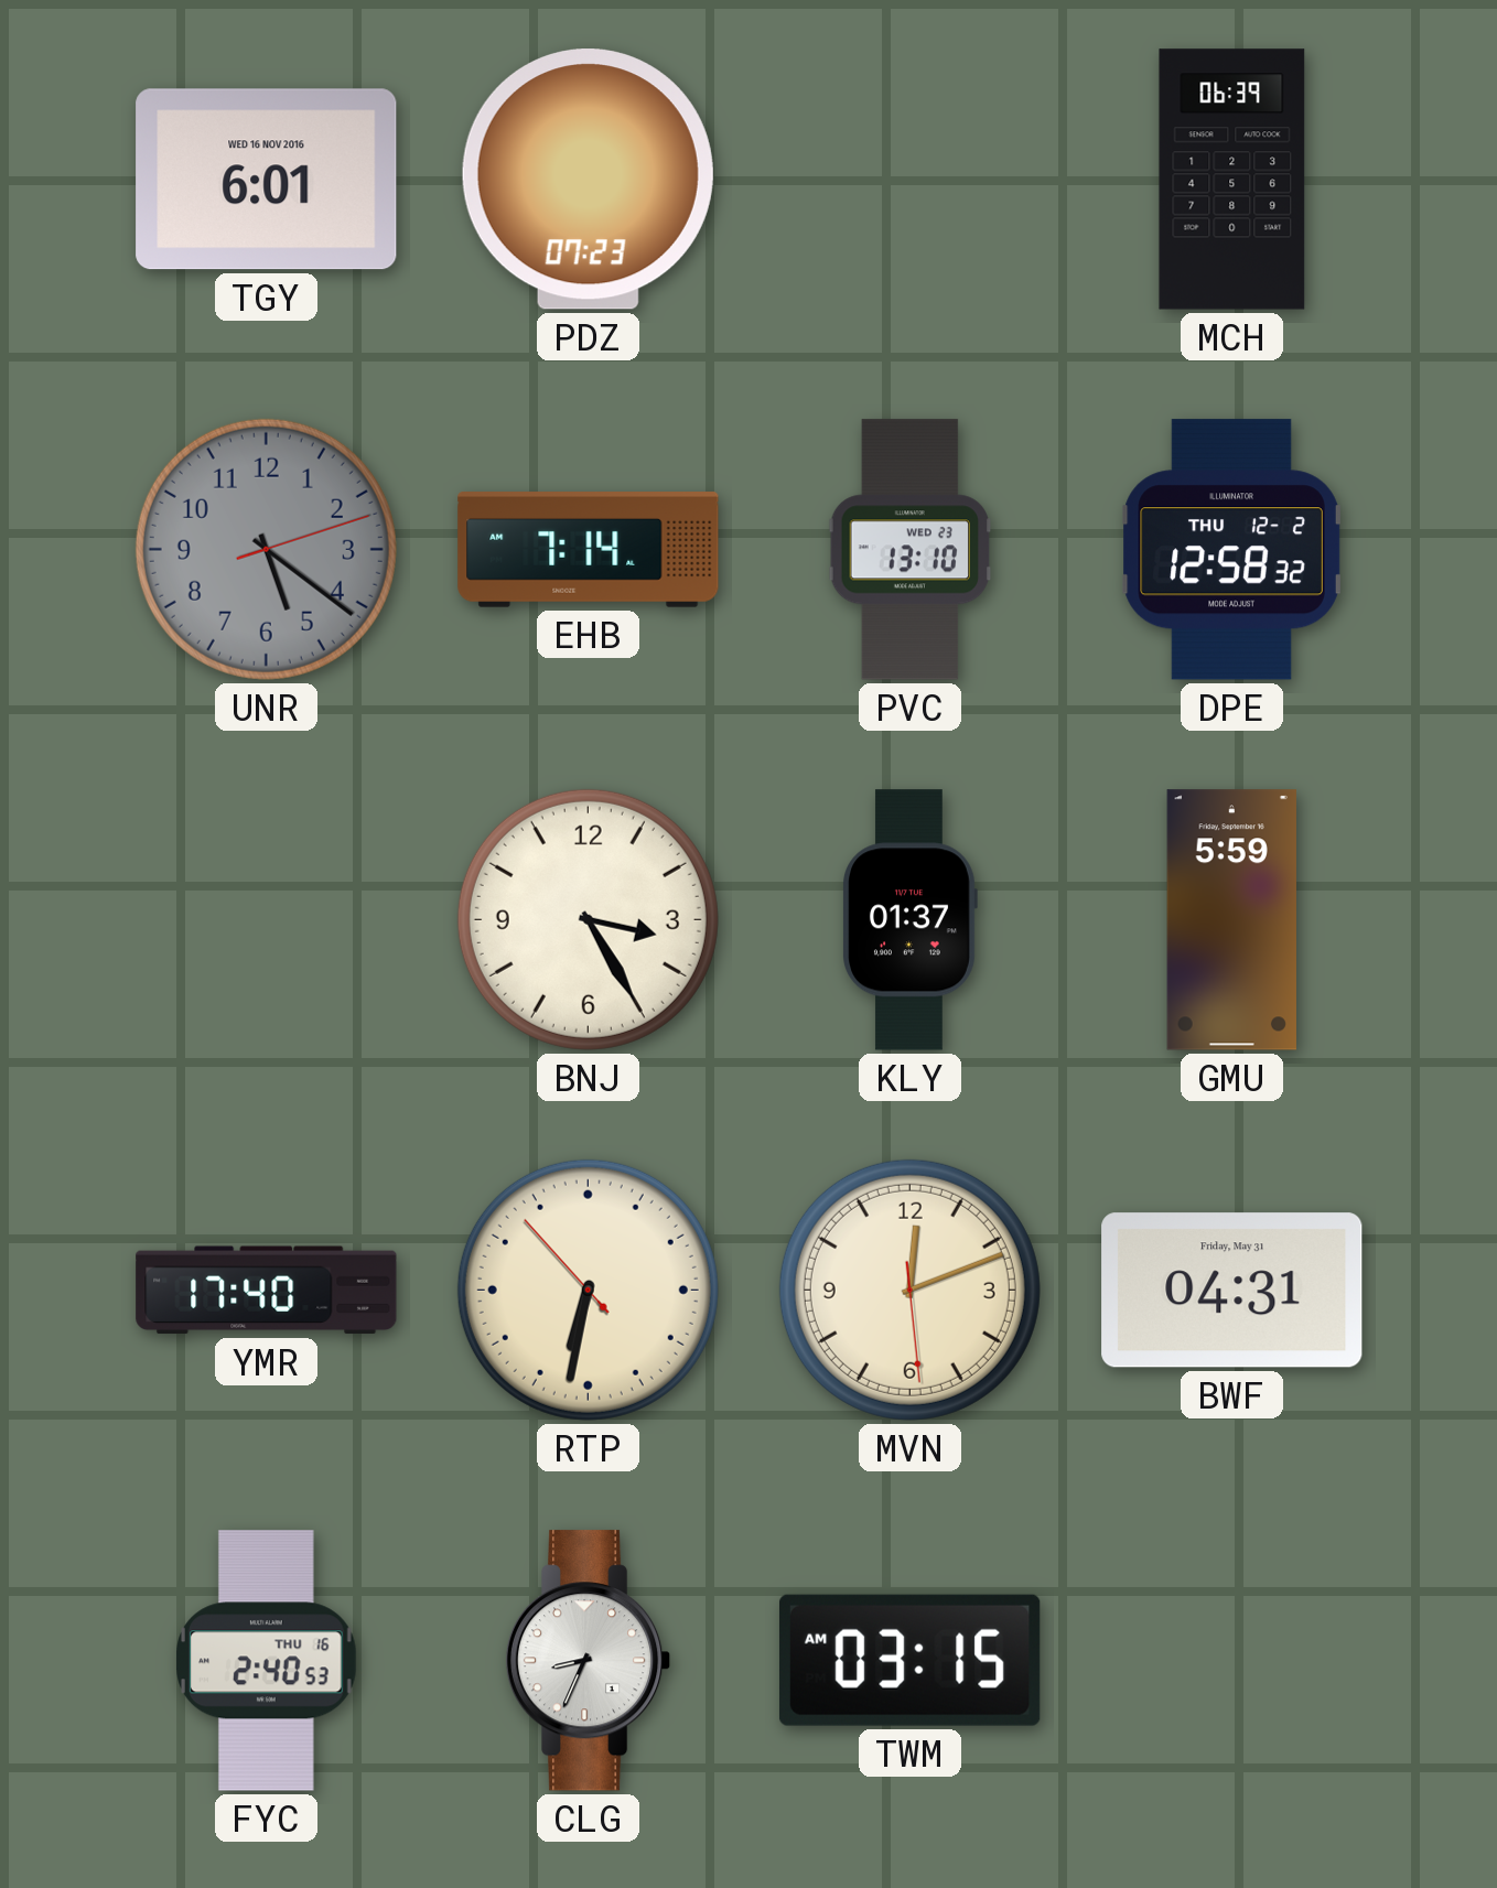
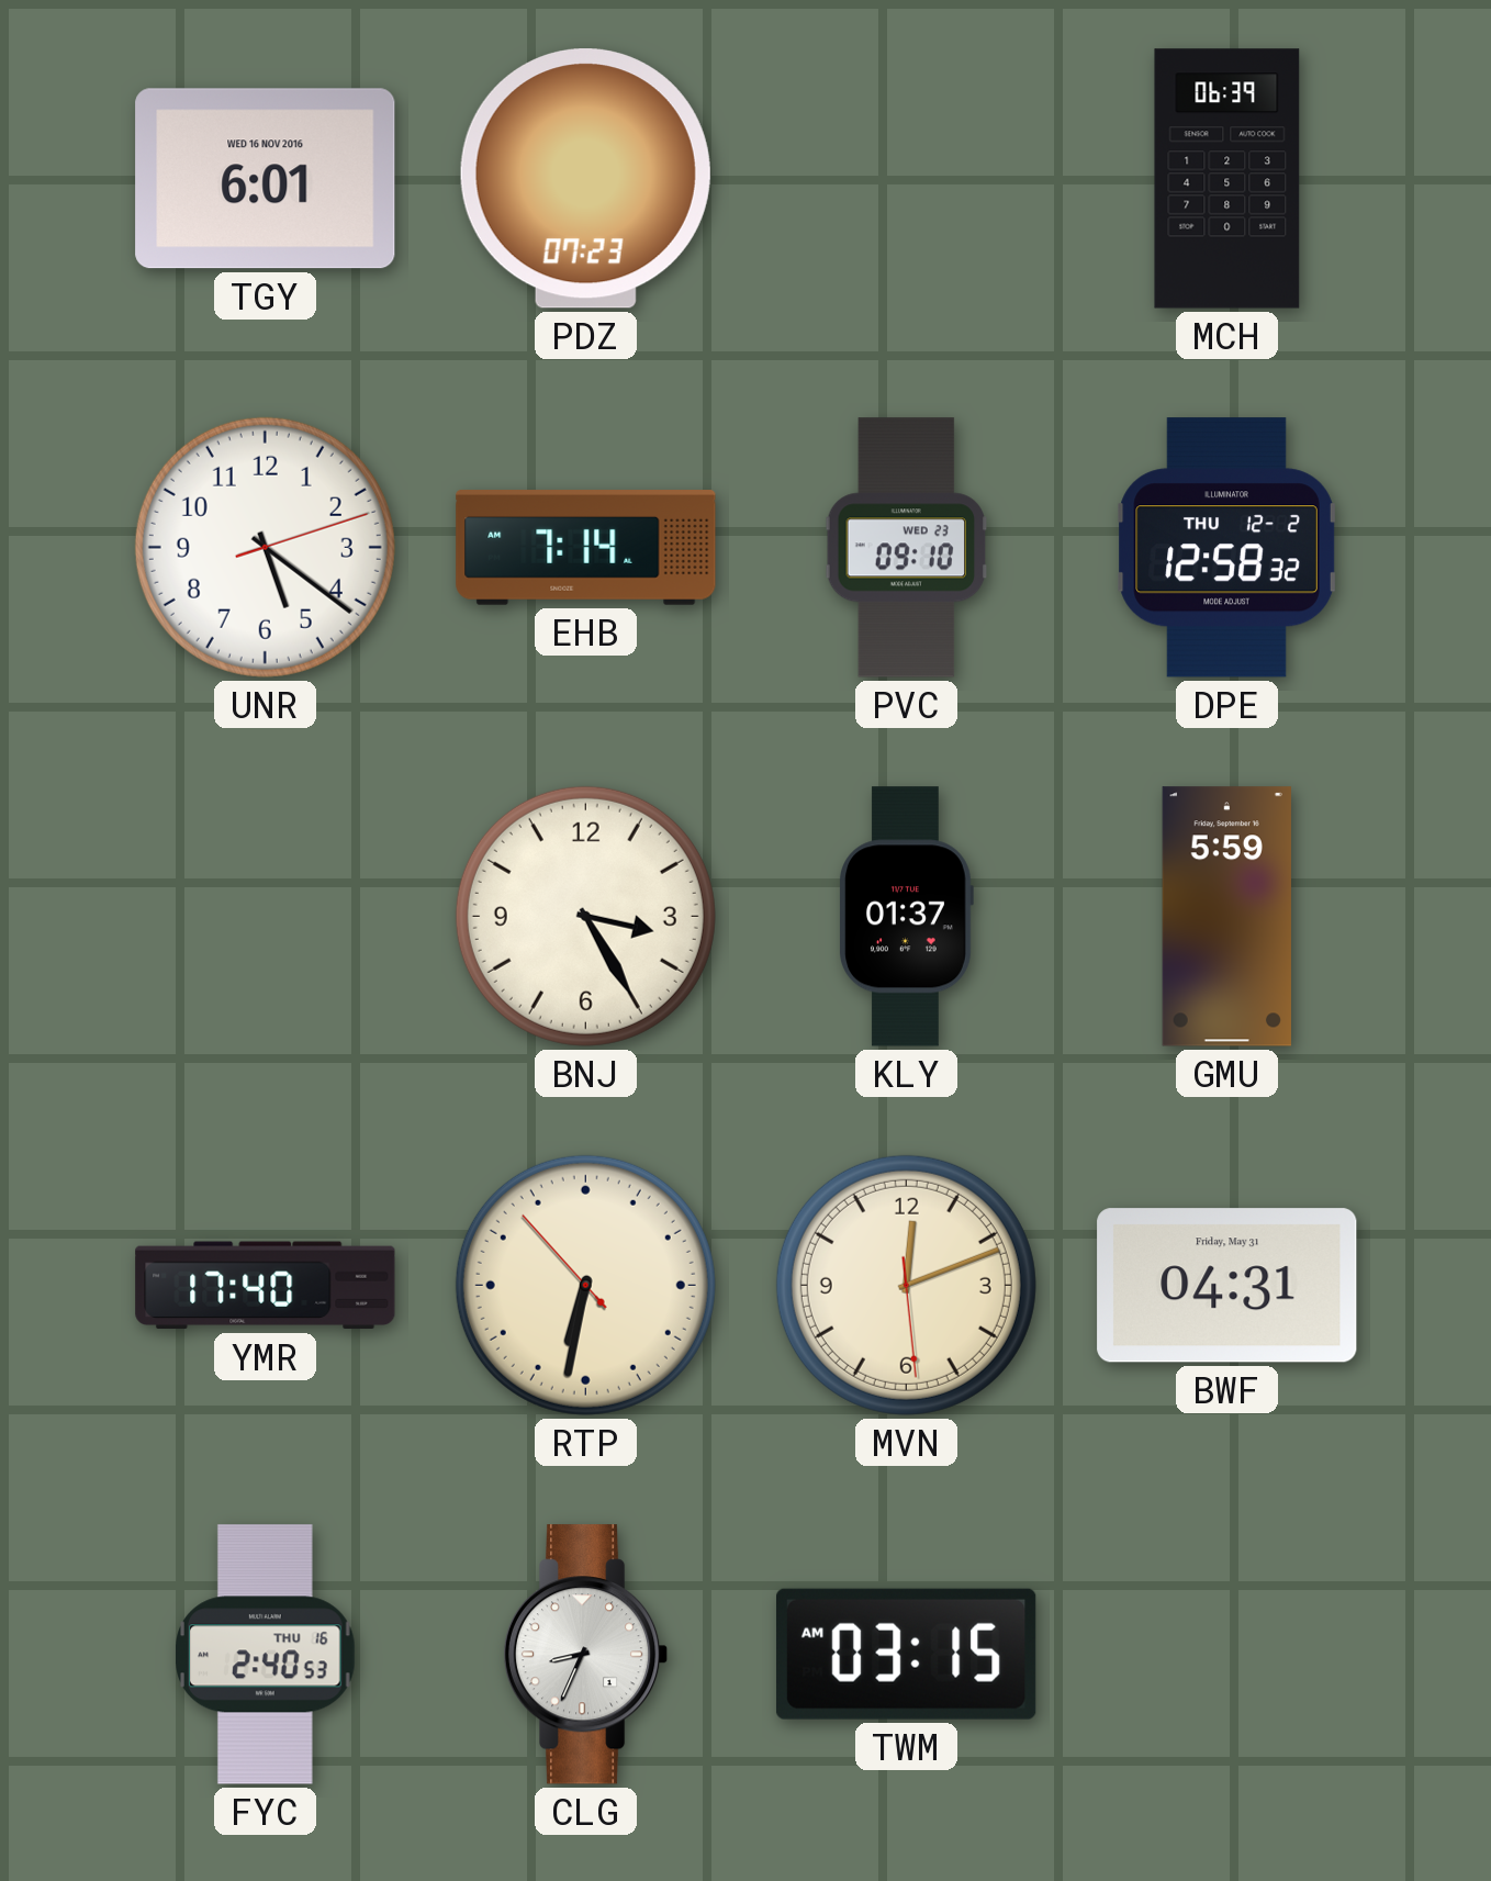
UNR dial: grey -> white (265, 547)
PVC: 13:10 -> 09:10 (907, 548)
